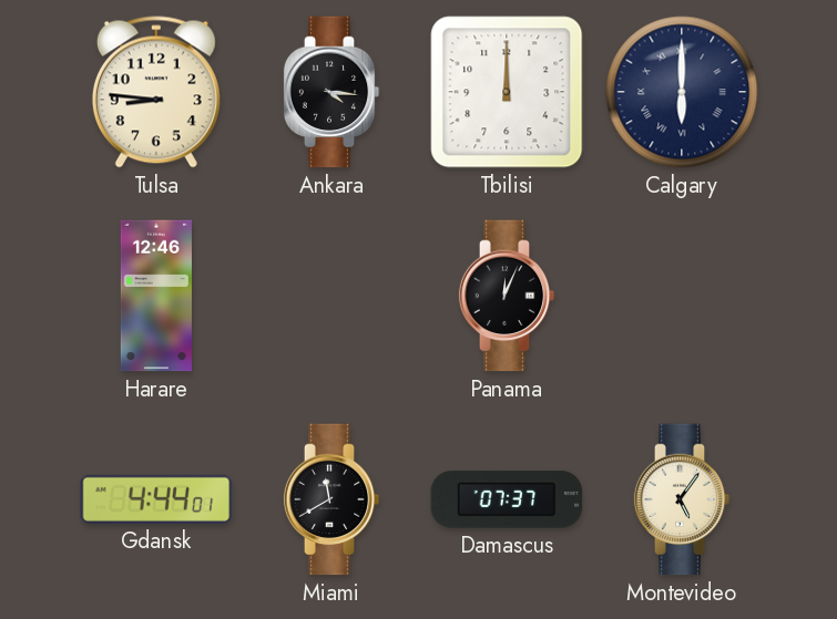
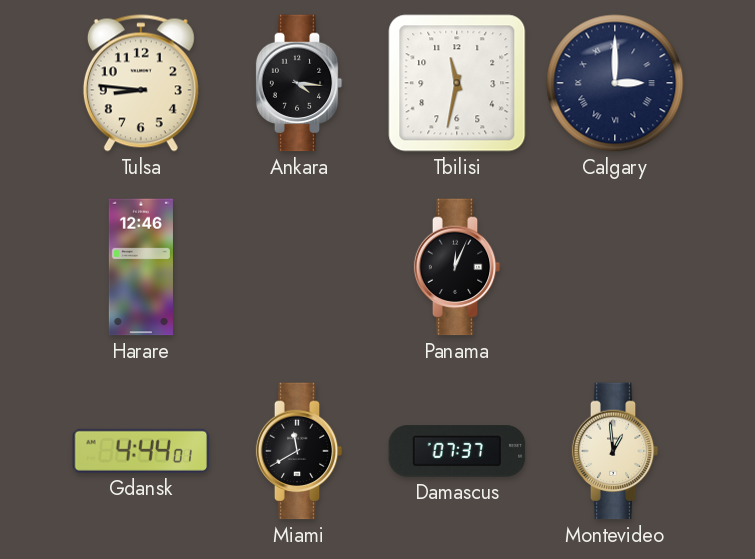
Tbilisi: 12:00 -> 11:32 (457, 83)
Calgary: 6:00 -> 3:00 (615, 83)
Montevideo: 5:06 -> 12:59 (615, 451)
